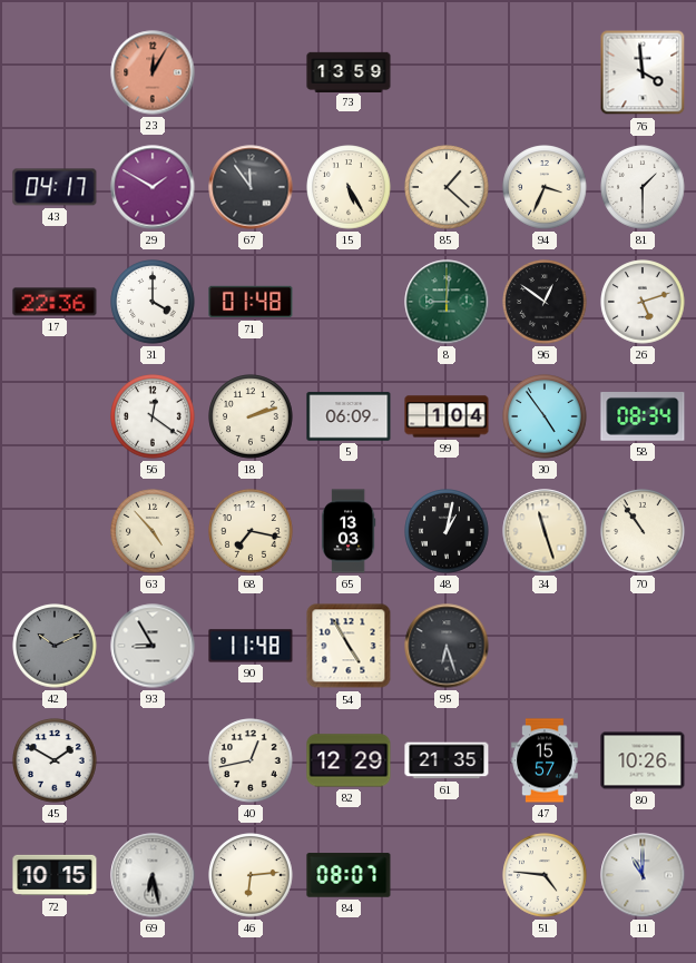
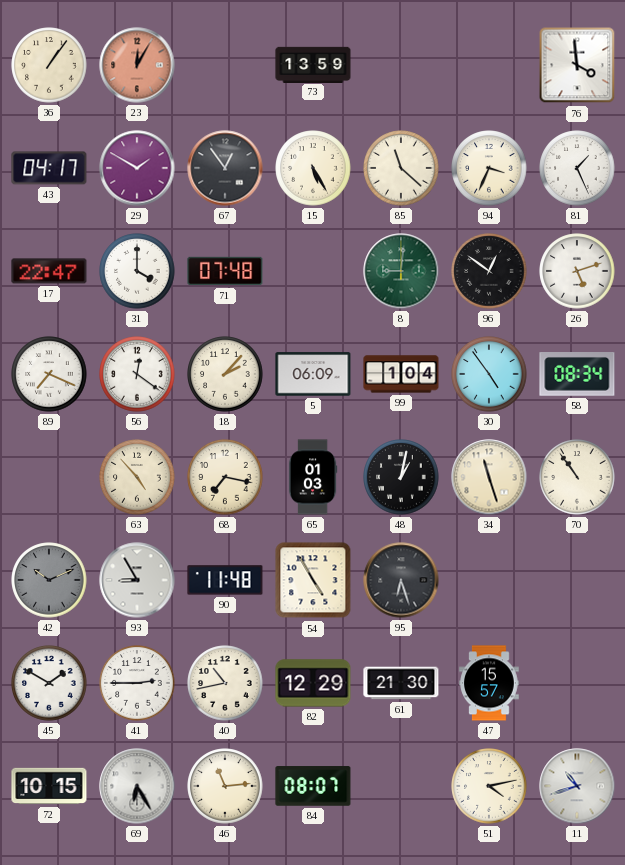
36: none -> 1:06 (49, 65)
67: 11:54 -> 12:54 (225, 168)
85: 1:22 -> 11:22 (401, 168)
81: 1:30 -> 1:26 (577, 168)
17: 22:36 -> 22:47 (49, 271)
71: 01:48 -> 07:48 (225, 271)
89: none -> 7:19 (49, 374)
18: 2:12 -> 2:07 (225, 374)
65: 13:03 -> 01:03 (313, 477)
41: none -> 2:45 (137, 683)
40: 12:43 -> 10:43 (225, 683)
61: 21:35 -> 21:30 (401, 683)
80: 10:26 -> none (643, 760)
69: 6:28 -> 6:25 (137, 786)
46: 6:14 -> 11:14 (225, 786)
51: 4:46 -> 4:13 (489, 786)
11: 11:00 -> 10:42 (577, 786)
